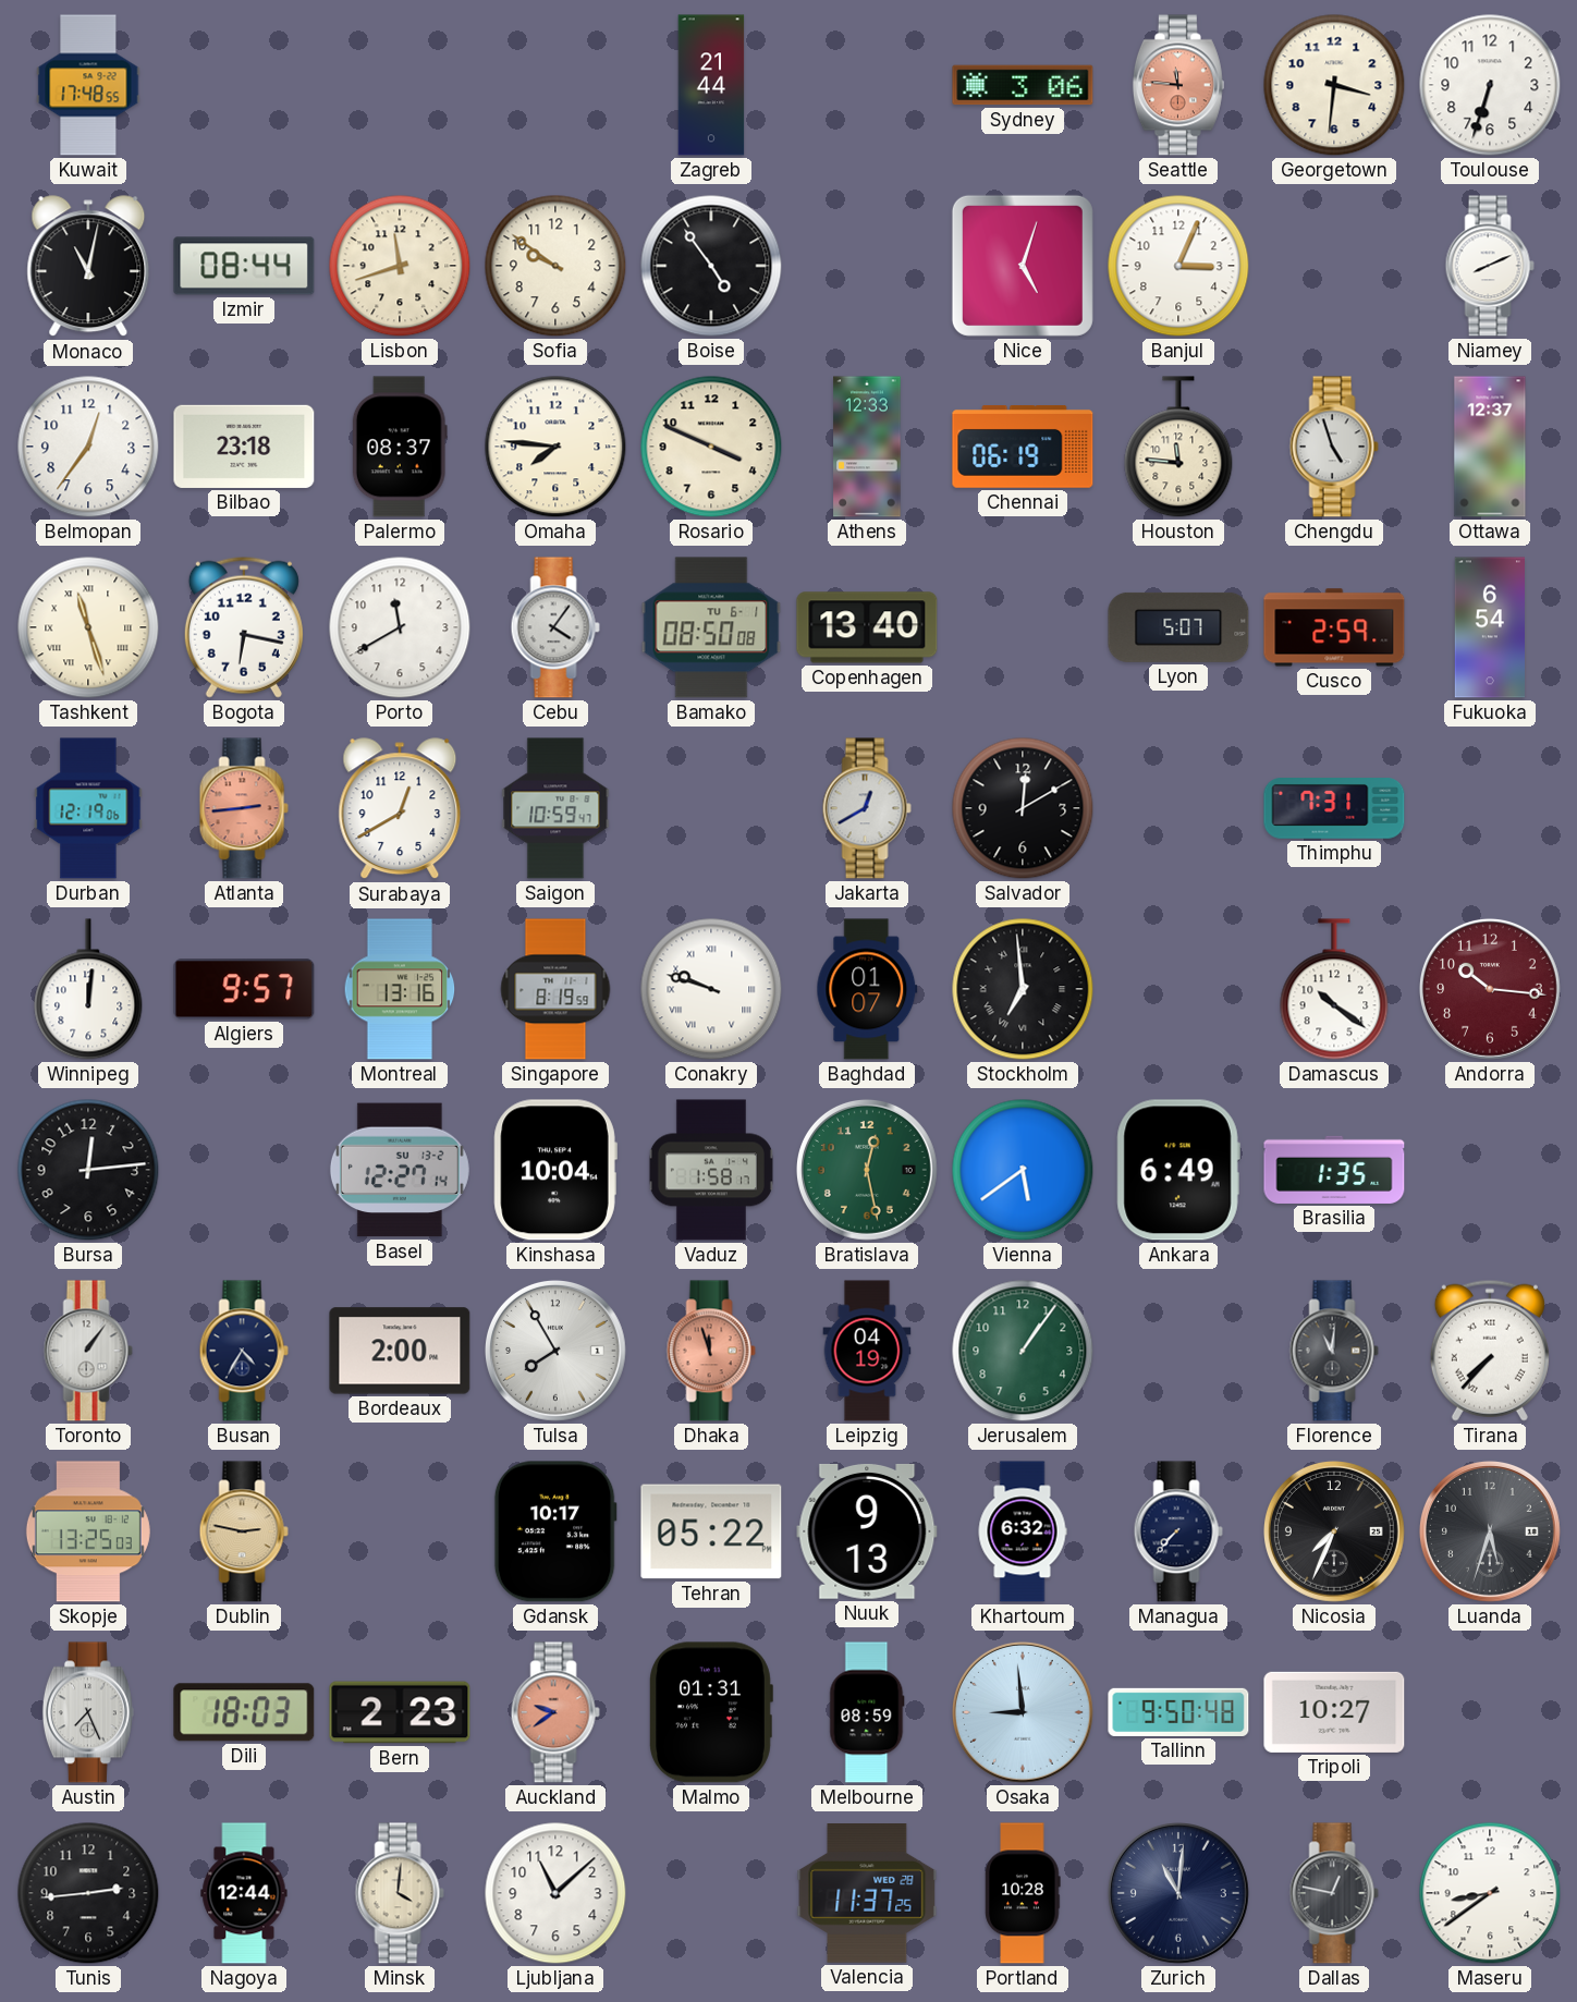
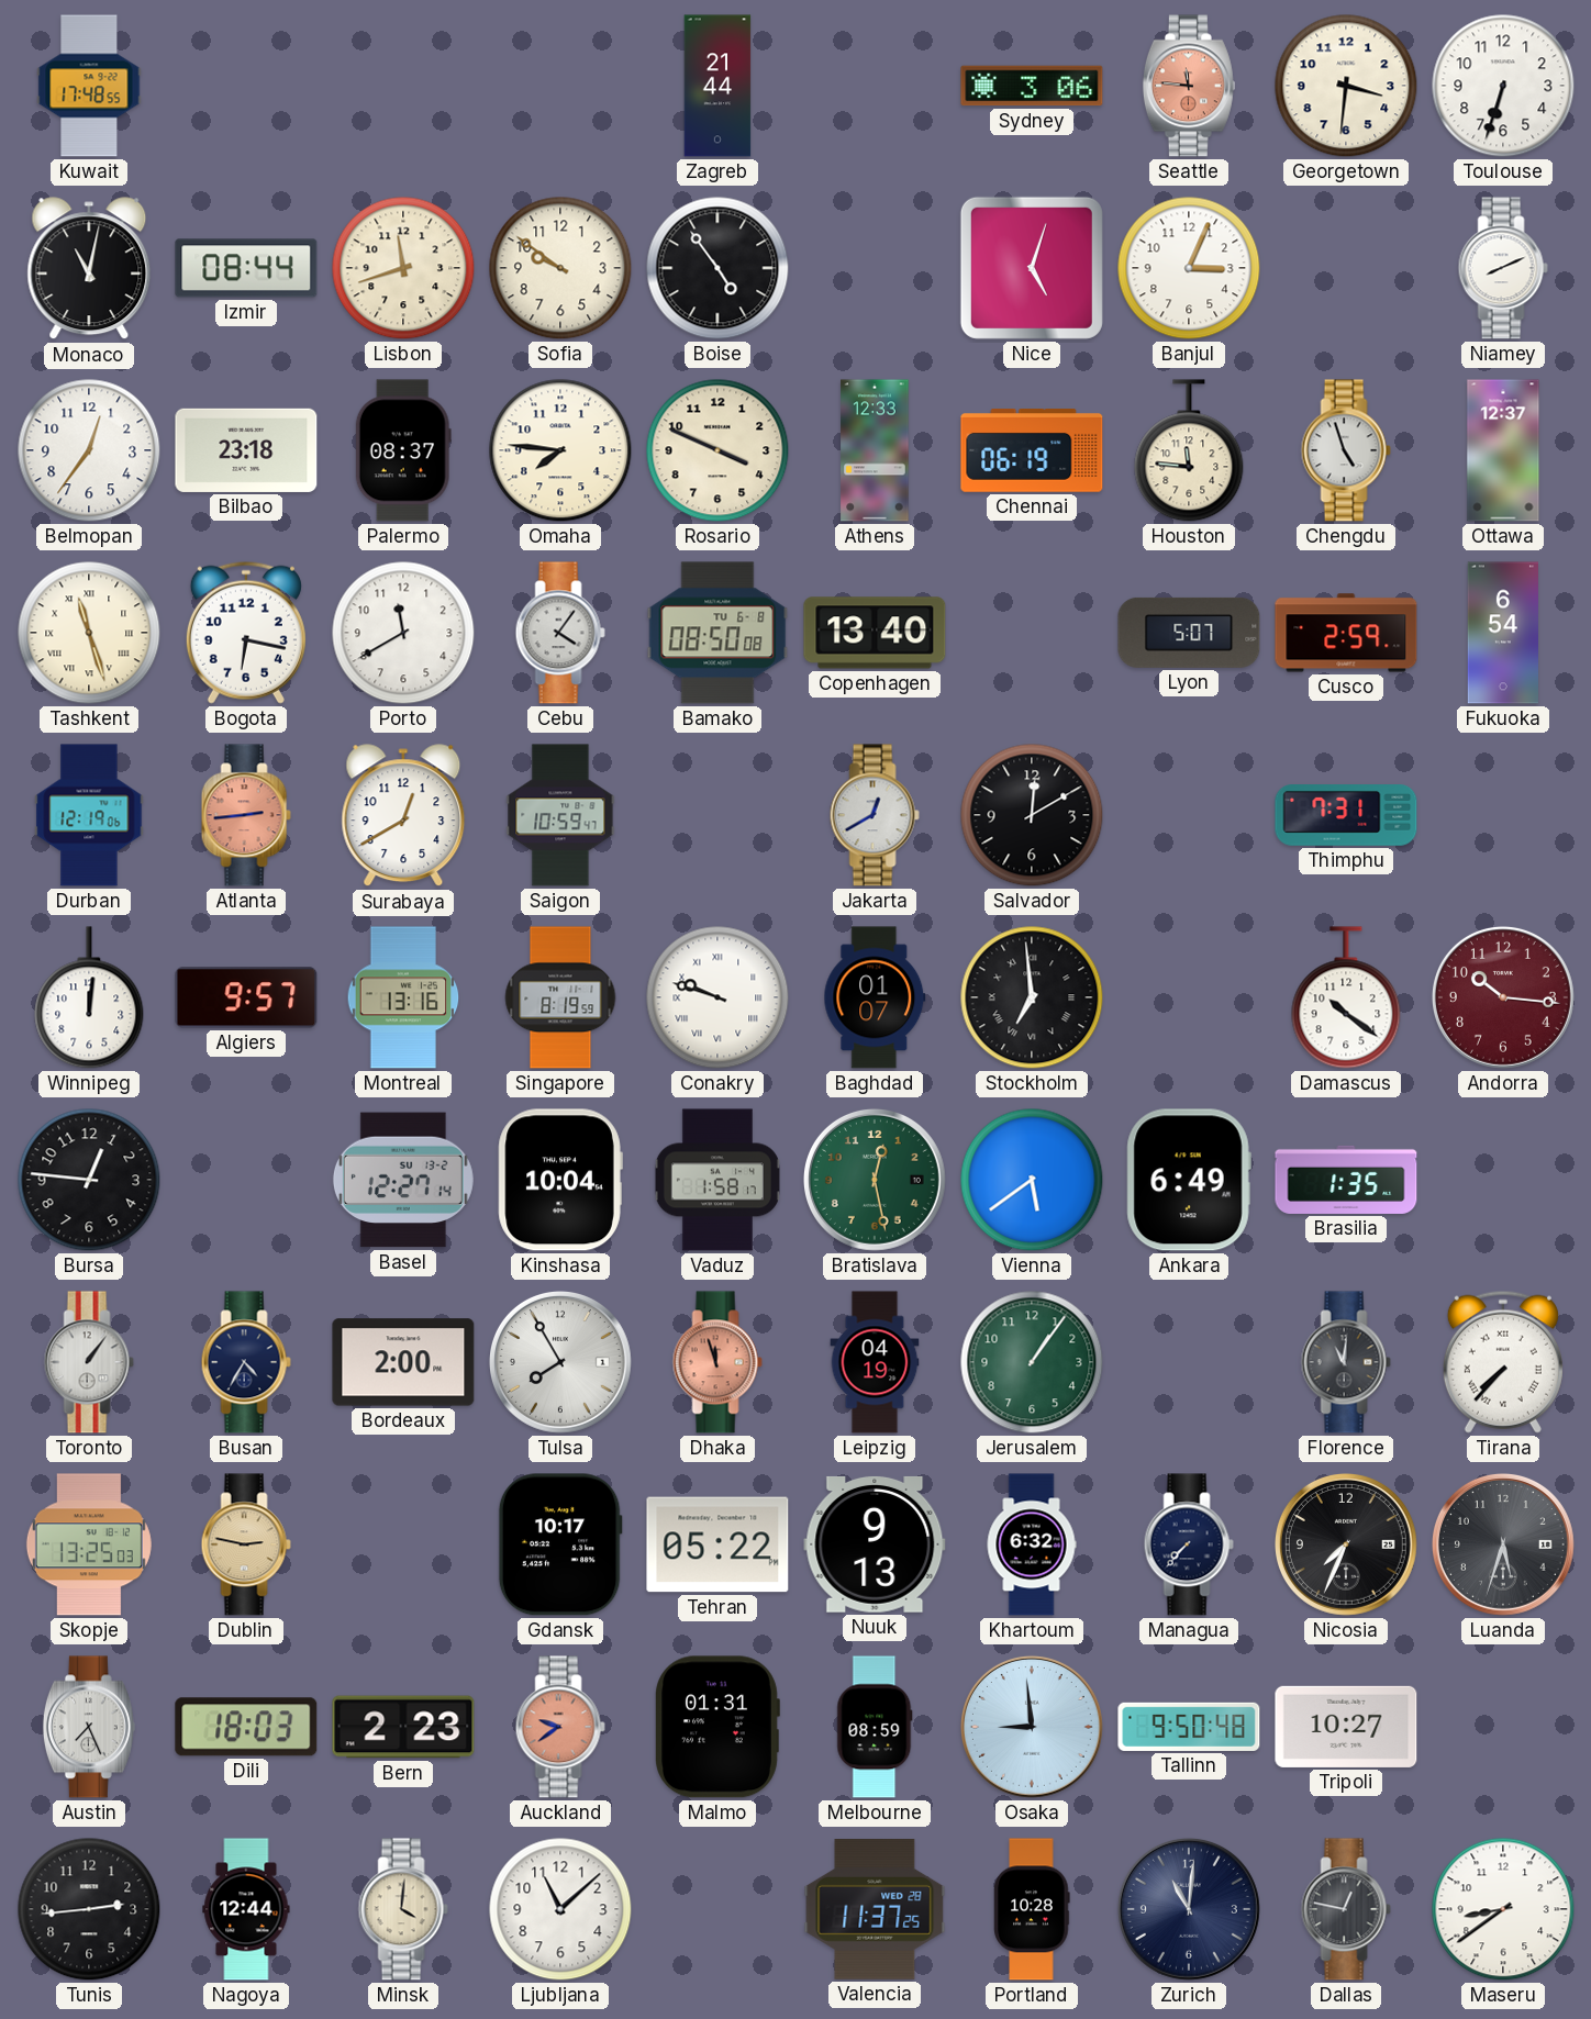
Bamako date: TU 6-1 -> TU 6-8 (717, 633)
Bursa: 12:14 -> 12:46 (89, 1180)
